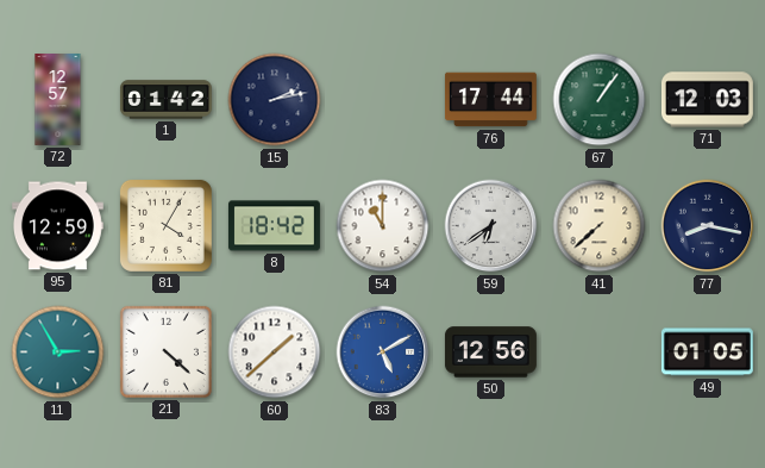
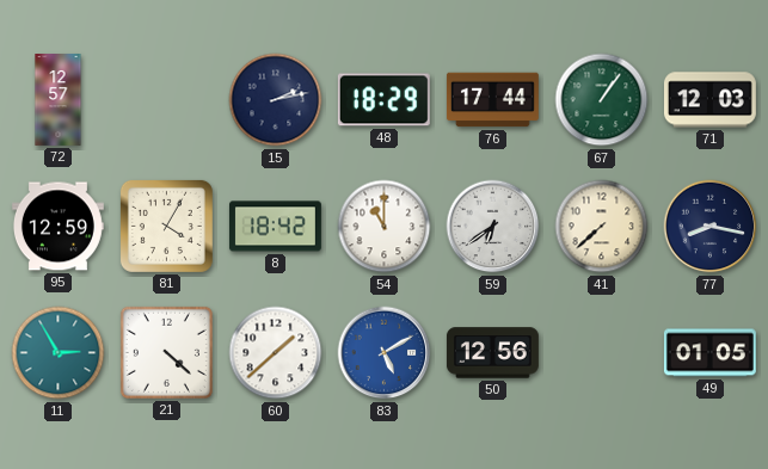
1: 01:42 -> none (165, 100)
48: none -> 18:29 (383, 100)
